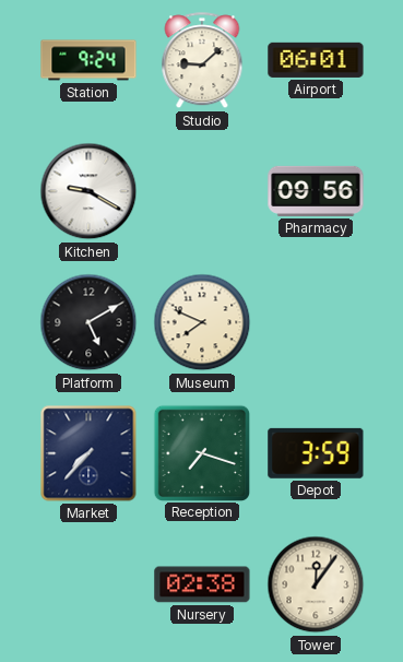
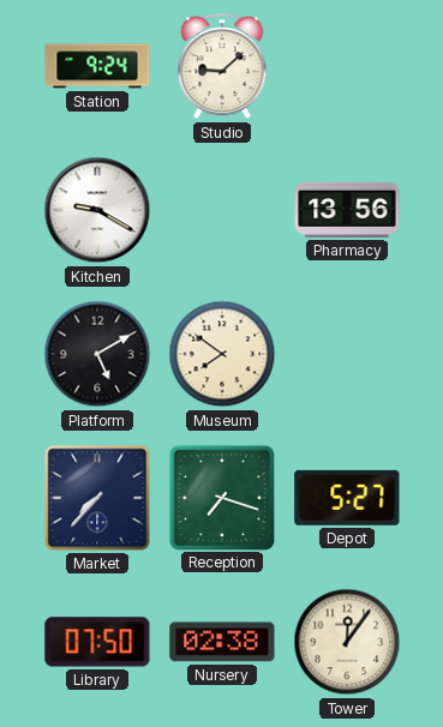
Airport: 06:01 -> none (316, 60)
Pharmacy: 09:56 -> 13:56 (347, 210)
Museum: 7:49 -> 7:51 (222, 354)
Depot: 3:59 -> 5:27 (347, 498)
Library: none -> 07:50 (97, 642)
